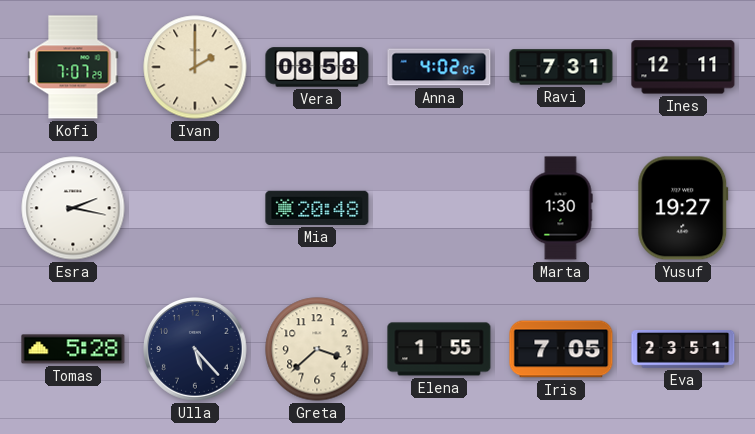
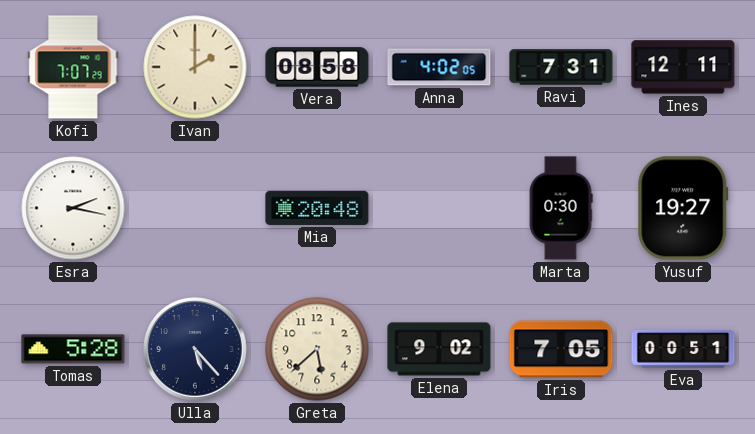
Marta: 1:30 -> 0:30 (561, 208)
Greta: 3:38 -> 5:38 (317, 349)
Elena: 1:55 -> 9:02 (439, 349)
Eva: 23:51 -> 00:51 (683, 350)
